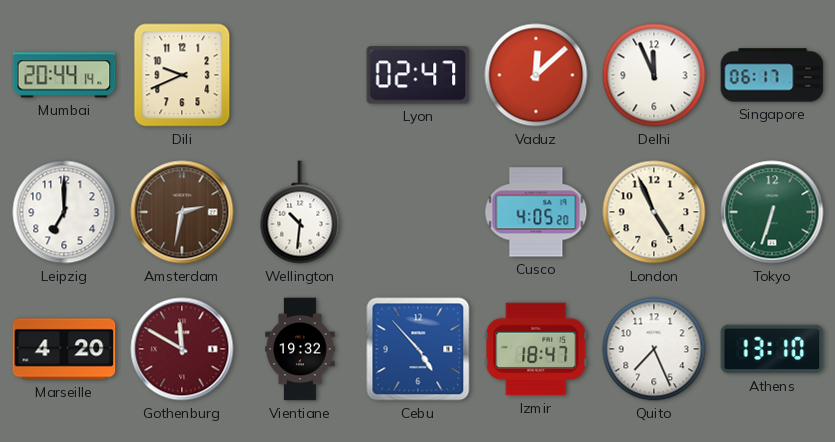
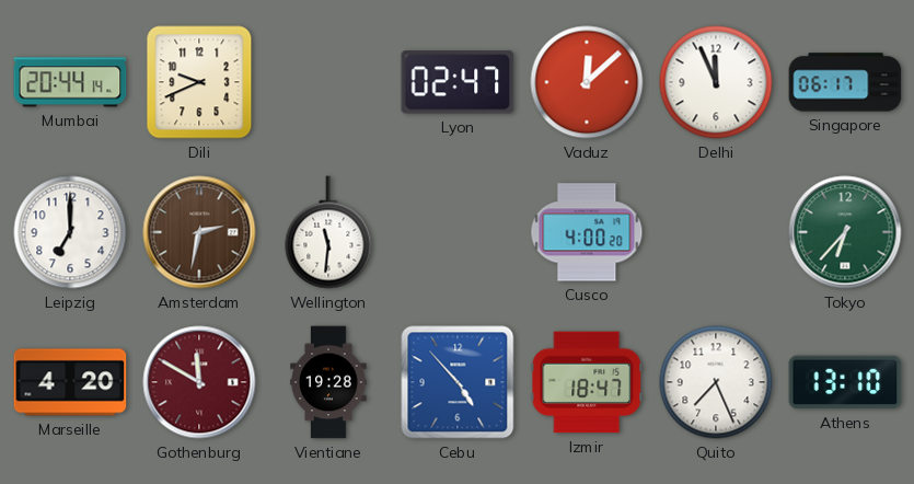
Wellington: 10:31 -> 11:31 (328, 232)
Cusco: 4:05 -> 4:00 (587, 232)
London: 4:56 -> none (654, 212)
Tokyo: 6:33 -> 6:37 (845, 232)
Vientiane: 19:32 -> 19:28 (328, 382)
